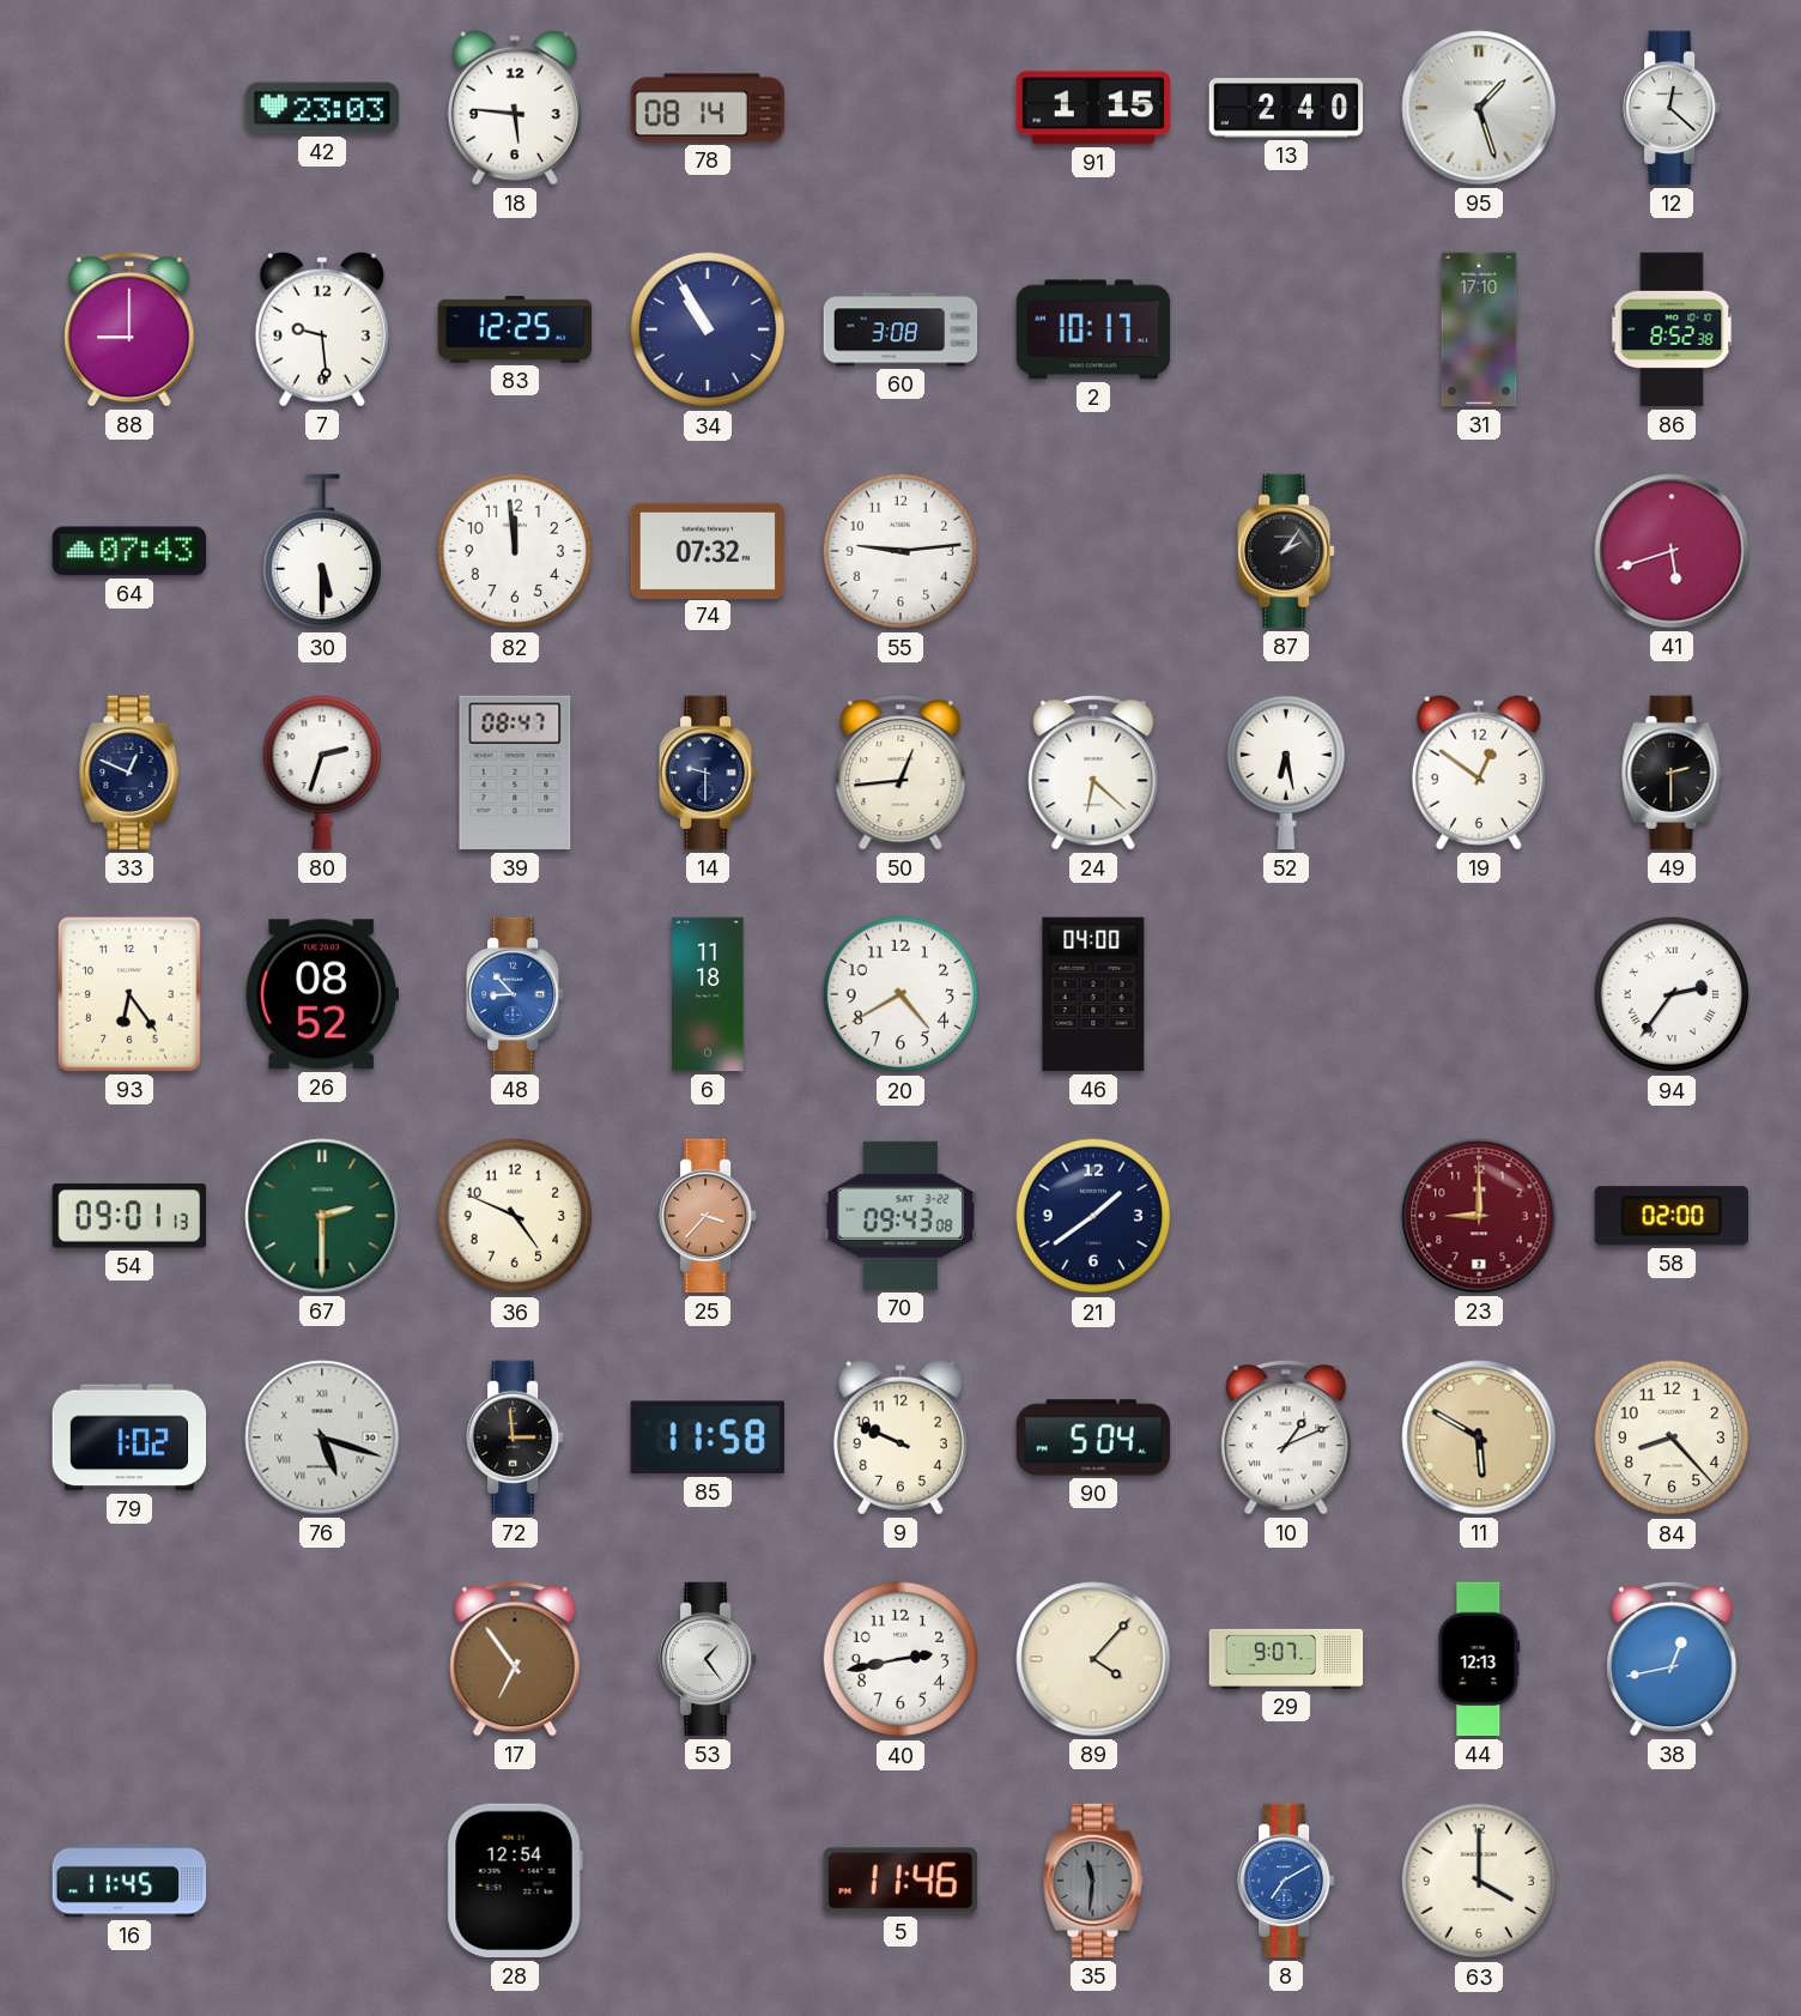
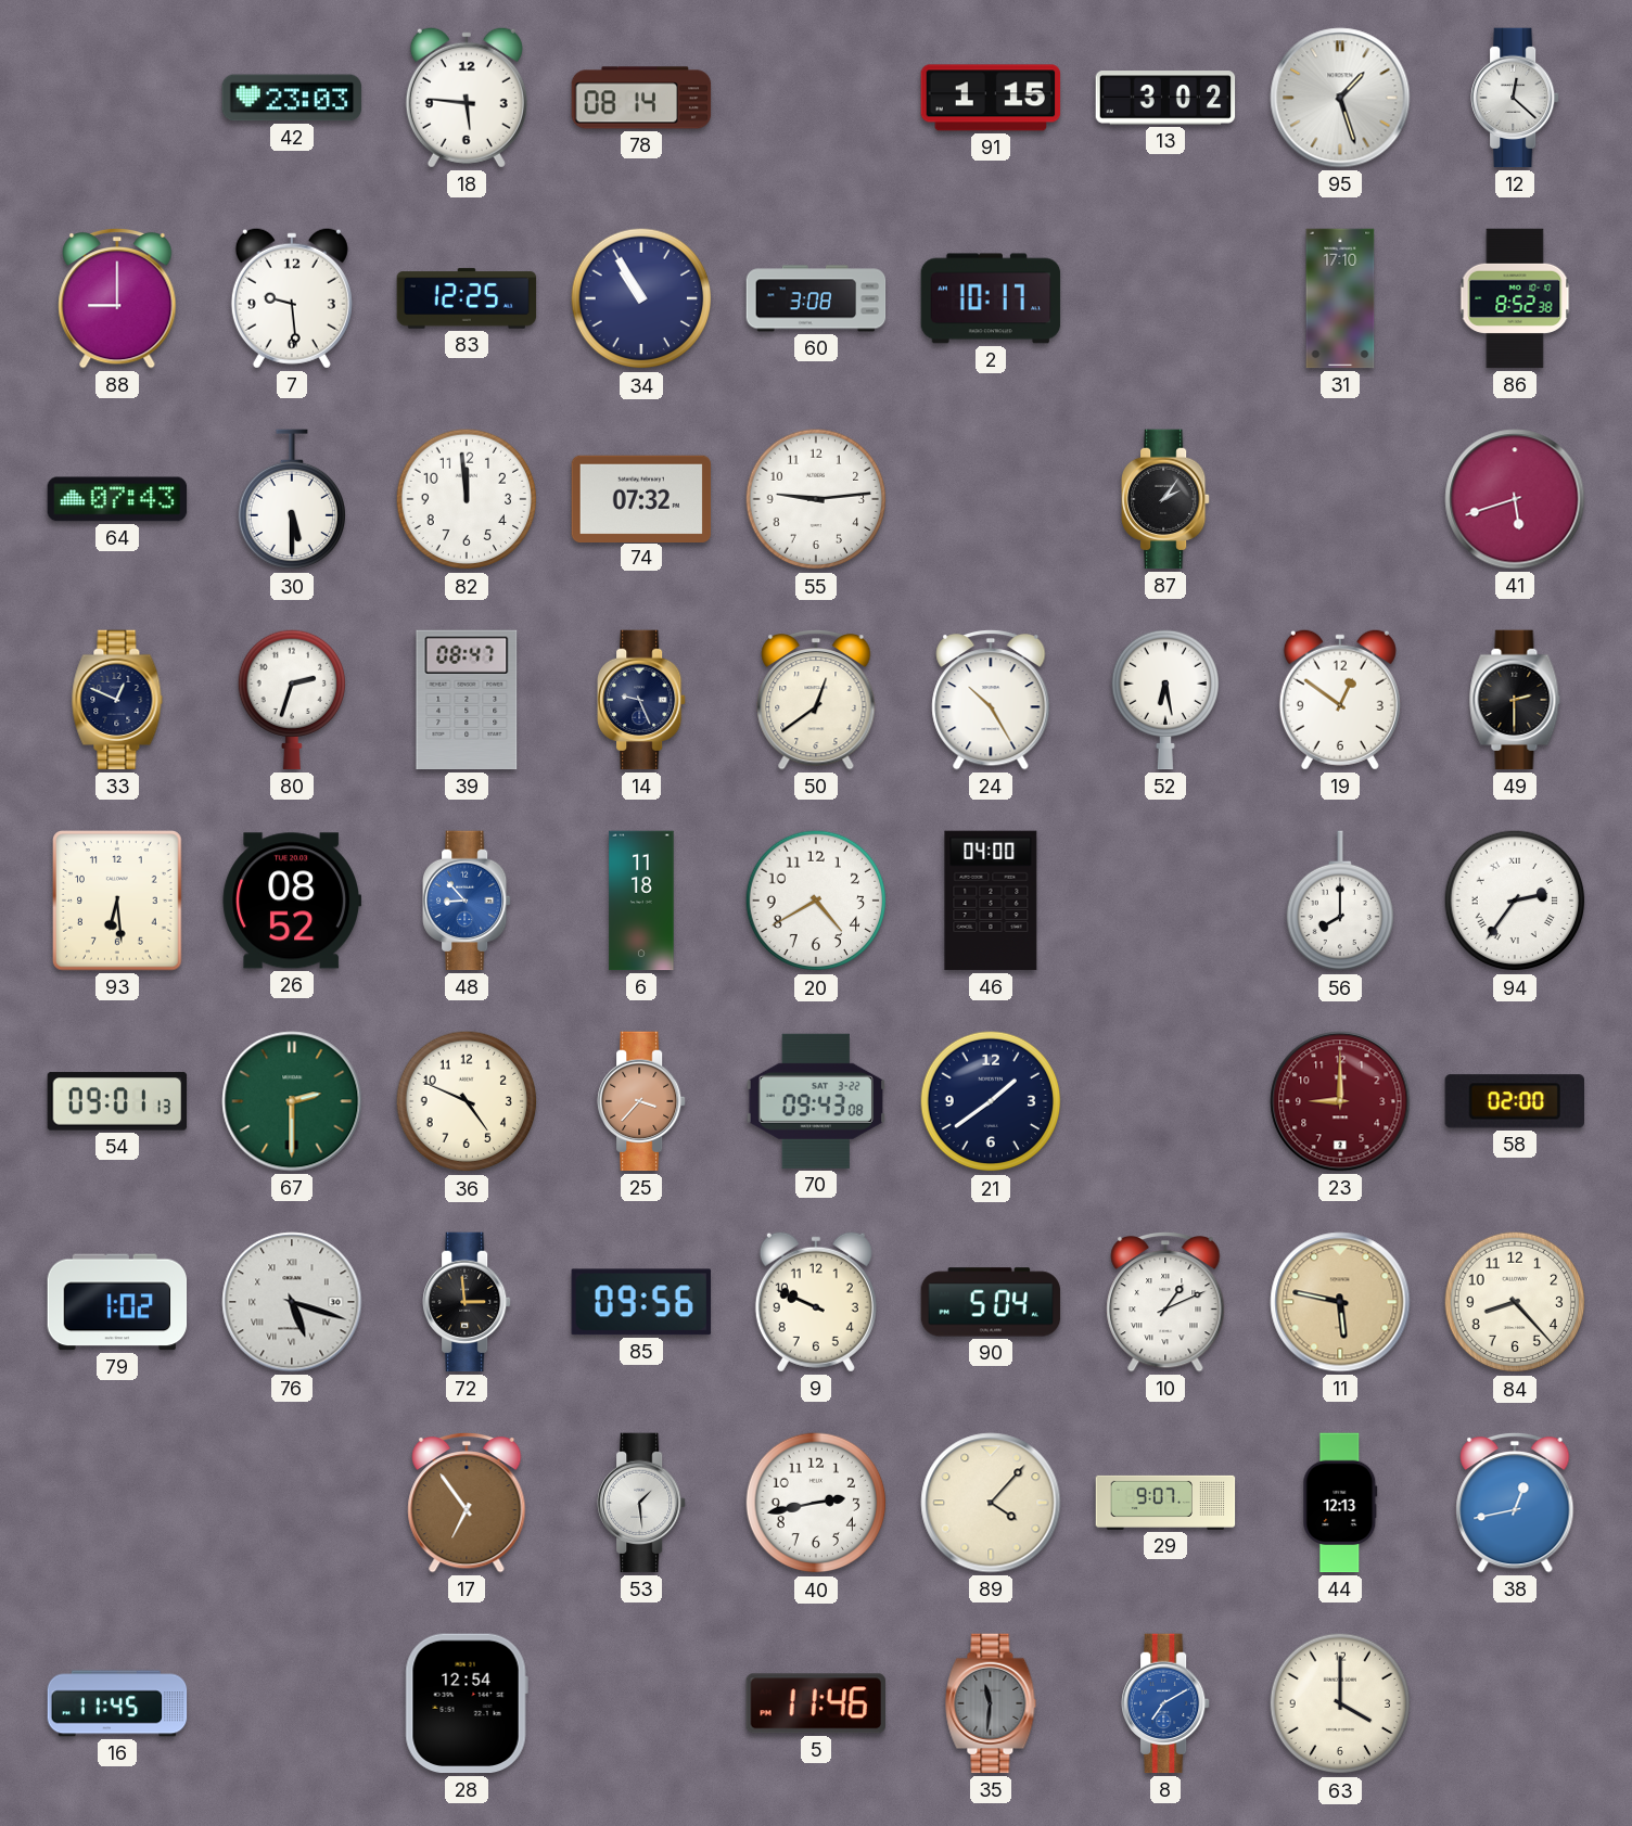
13: 2:40 -> 3:02 (1165, 98)
14: 9:30 -> 9:26 (642, 700)
50: 12:44 -> 12:39 (816, 700)
24: 6:22 -> 10:25 (991, 700)
93: 6:24 -> 6:29 (117, 901)
56: none -> 8:00 (1339, 902)
85: 11:58 -> 09:56 (641, 1302)
11: 5:50 -> 5:47 (1340, 1302)
53: 1:24 -> 1:29 (642, 1503)
